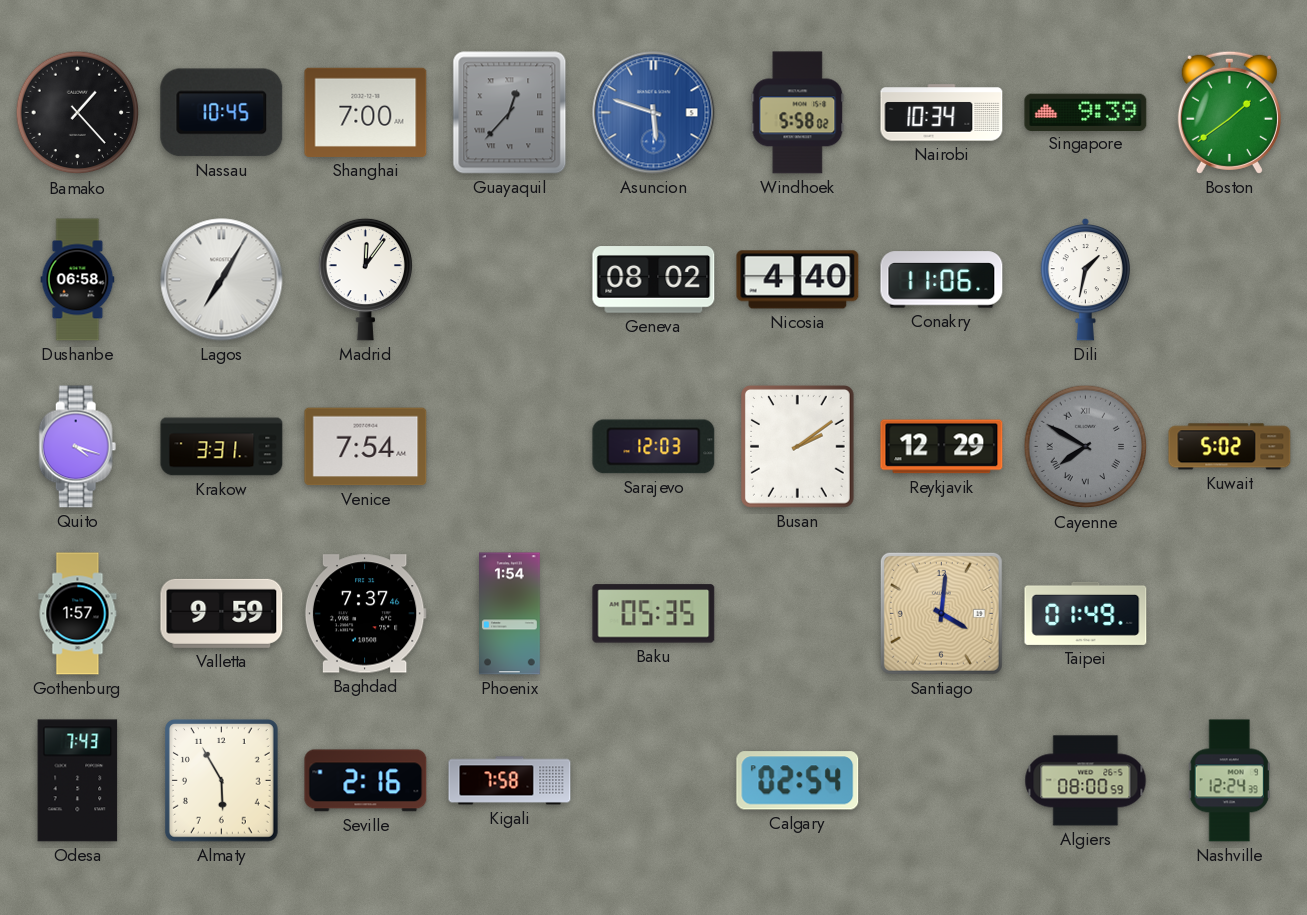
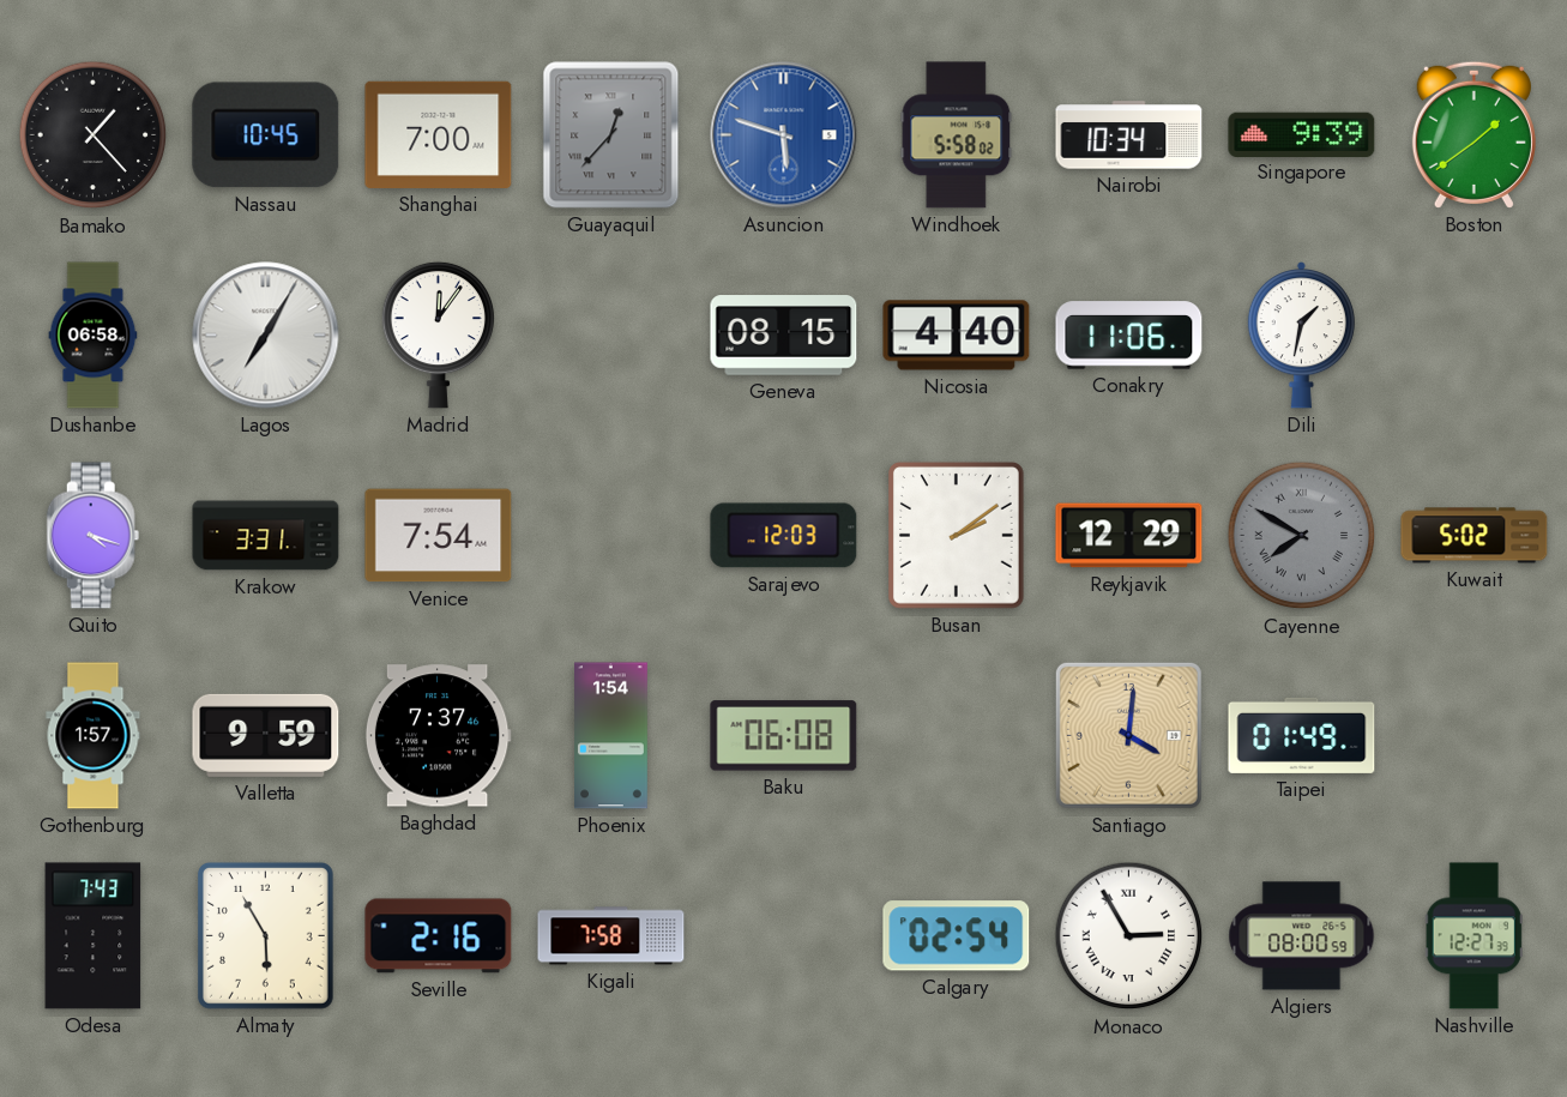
Geneva: 08:02 -> 08:15 (784, 336)
Baku: 05:35 -> 06:08 (784, 736)
Monaco: none -> 2:55 (1129, 936)
Nashville: 12:24 -> 12:27 (1473, 936)
